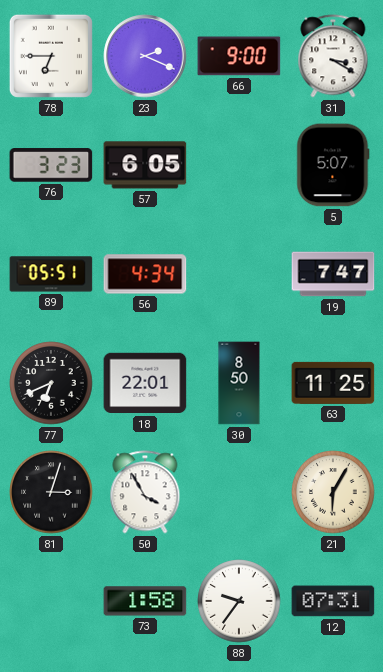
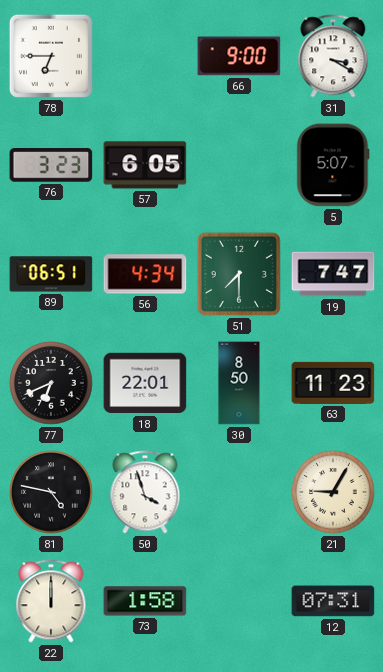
23: 2:19 -> none (145, 56)
89: 05:51 -> 06:51 (51, 274)
51: none -> 7:30 (239, 274)
63: 11:25 -> 11:23 (333, 383)
81: 3:03 -> 4:47 (51, 492)
50: 3:55 -> 3:57 (145, 492)
21: 6:05 -> 9:05 (333, 492)
22: none -> 12:00 (51, 601)
88: 9:36 -> none (239, 601)
